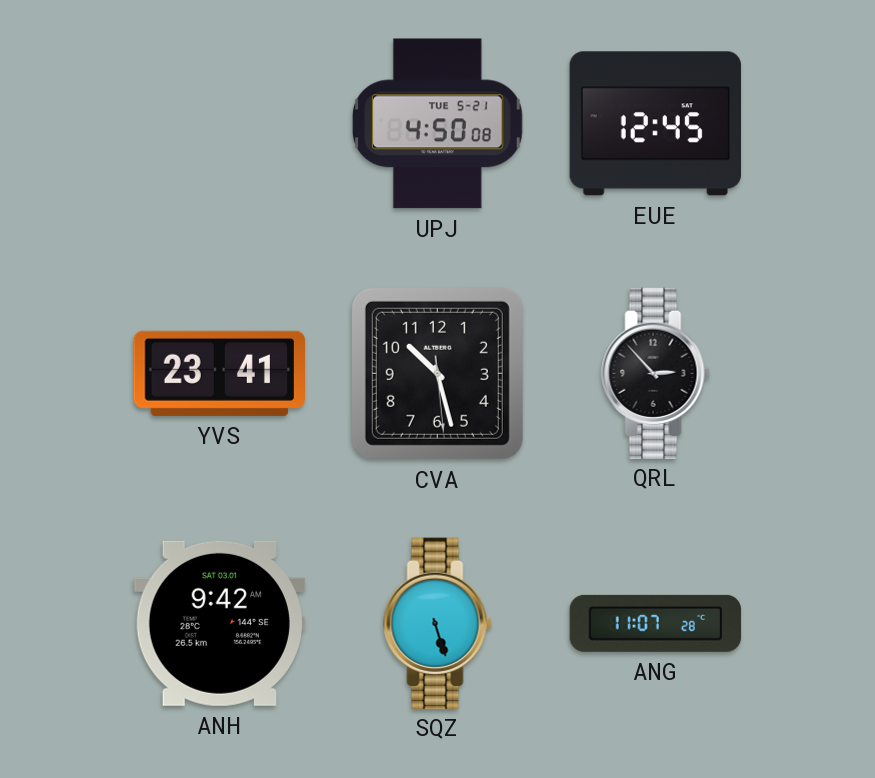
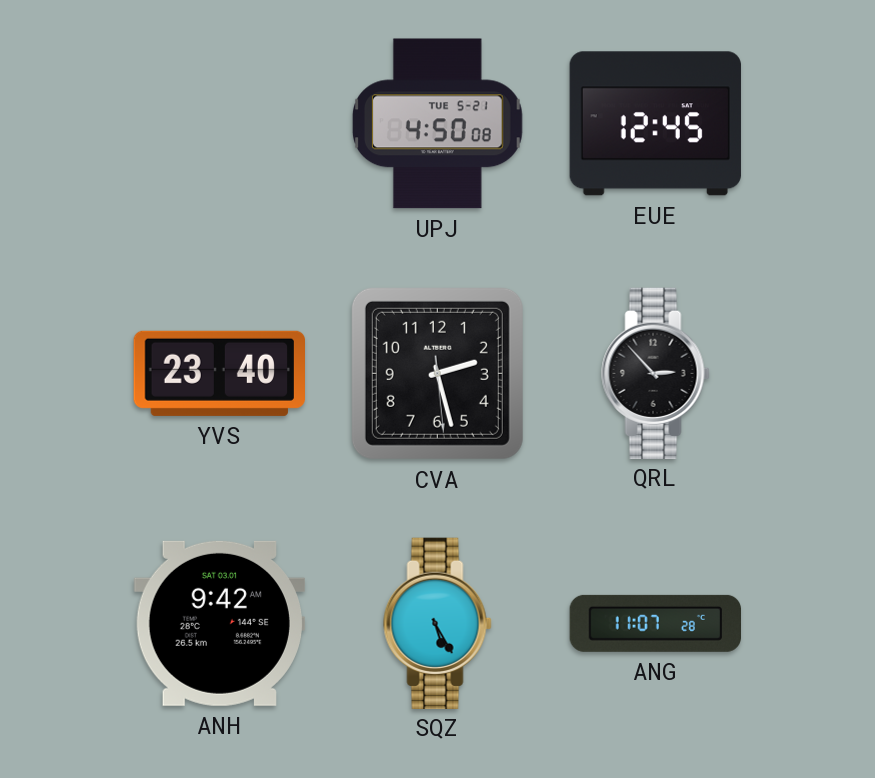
YVS: 23:41 -> 23:40 (219, 373)
CVA: 10:27 -> 2:27 (437, 373)
SQZ: 5:27 -> 5:25 (438, 623)
